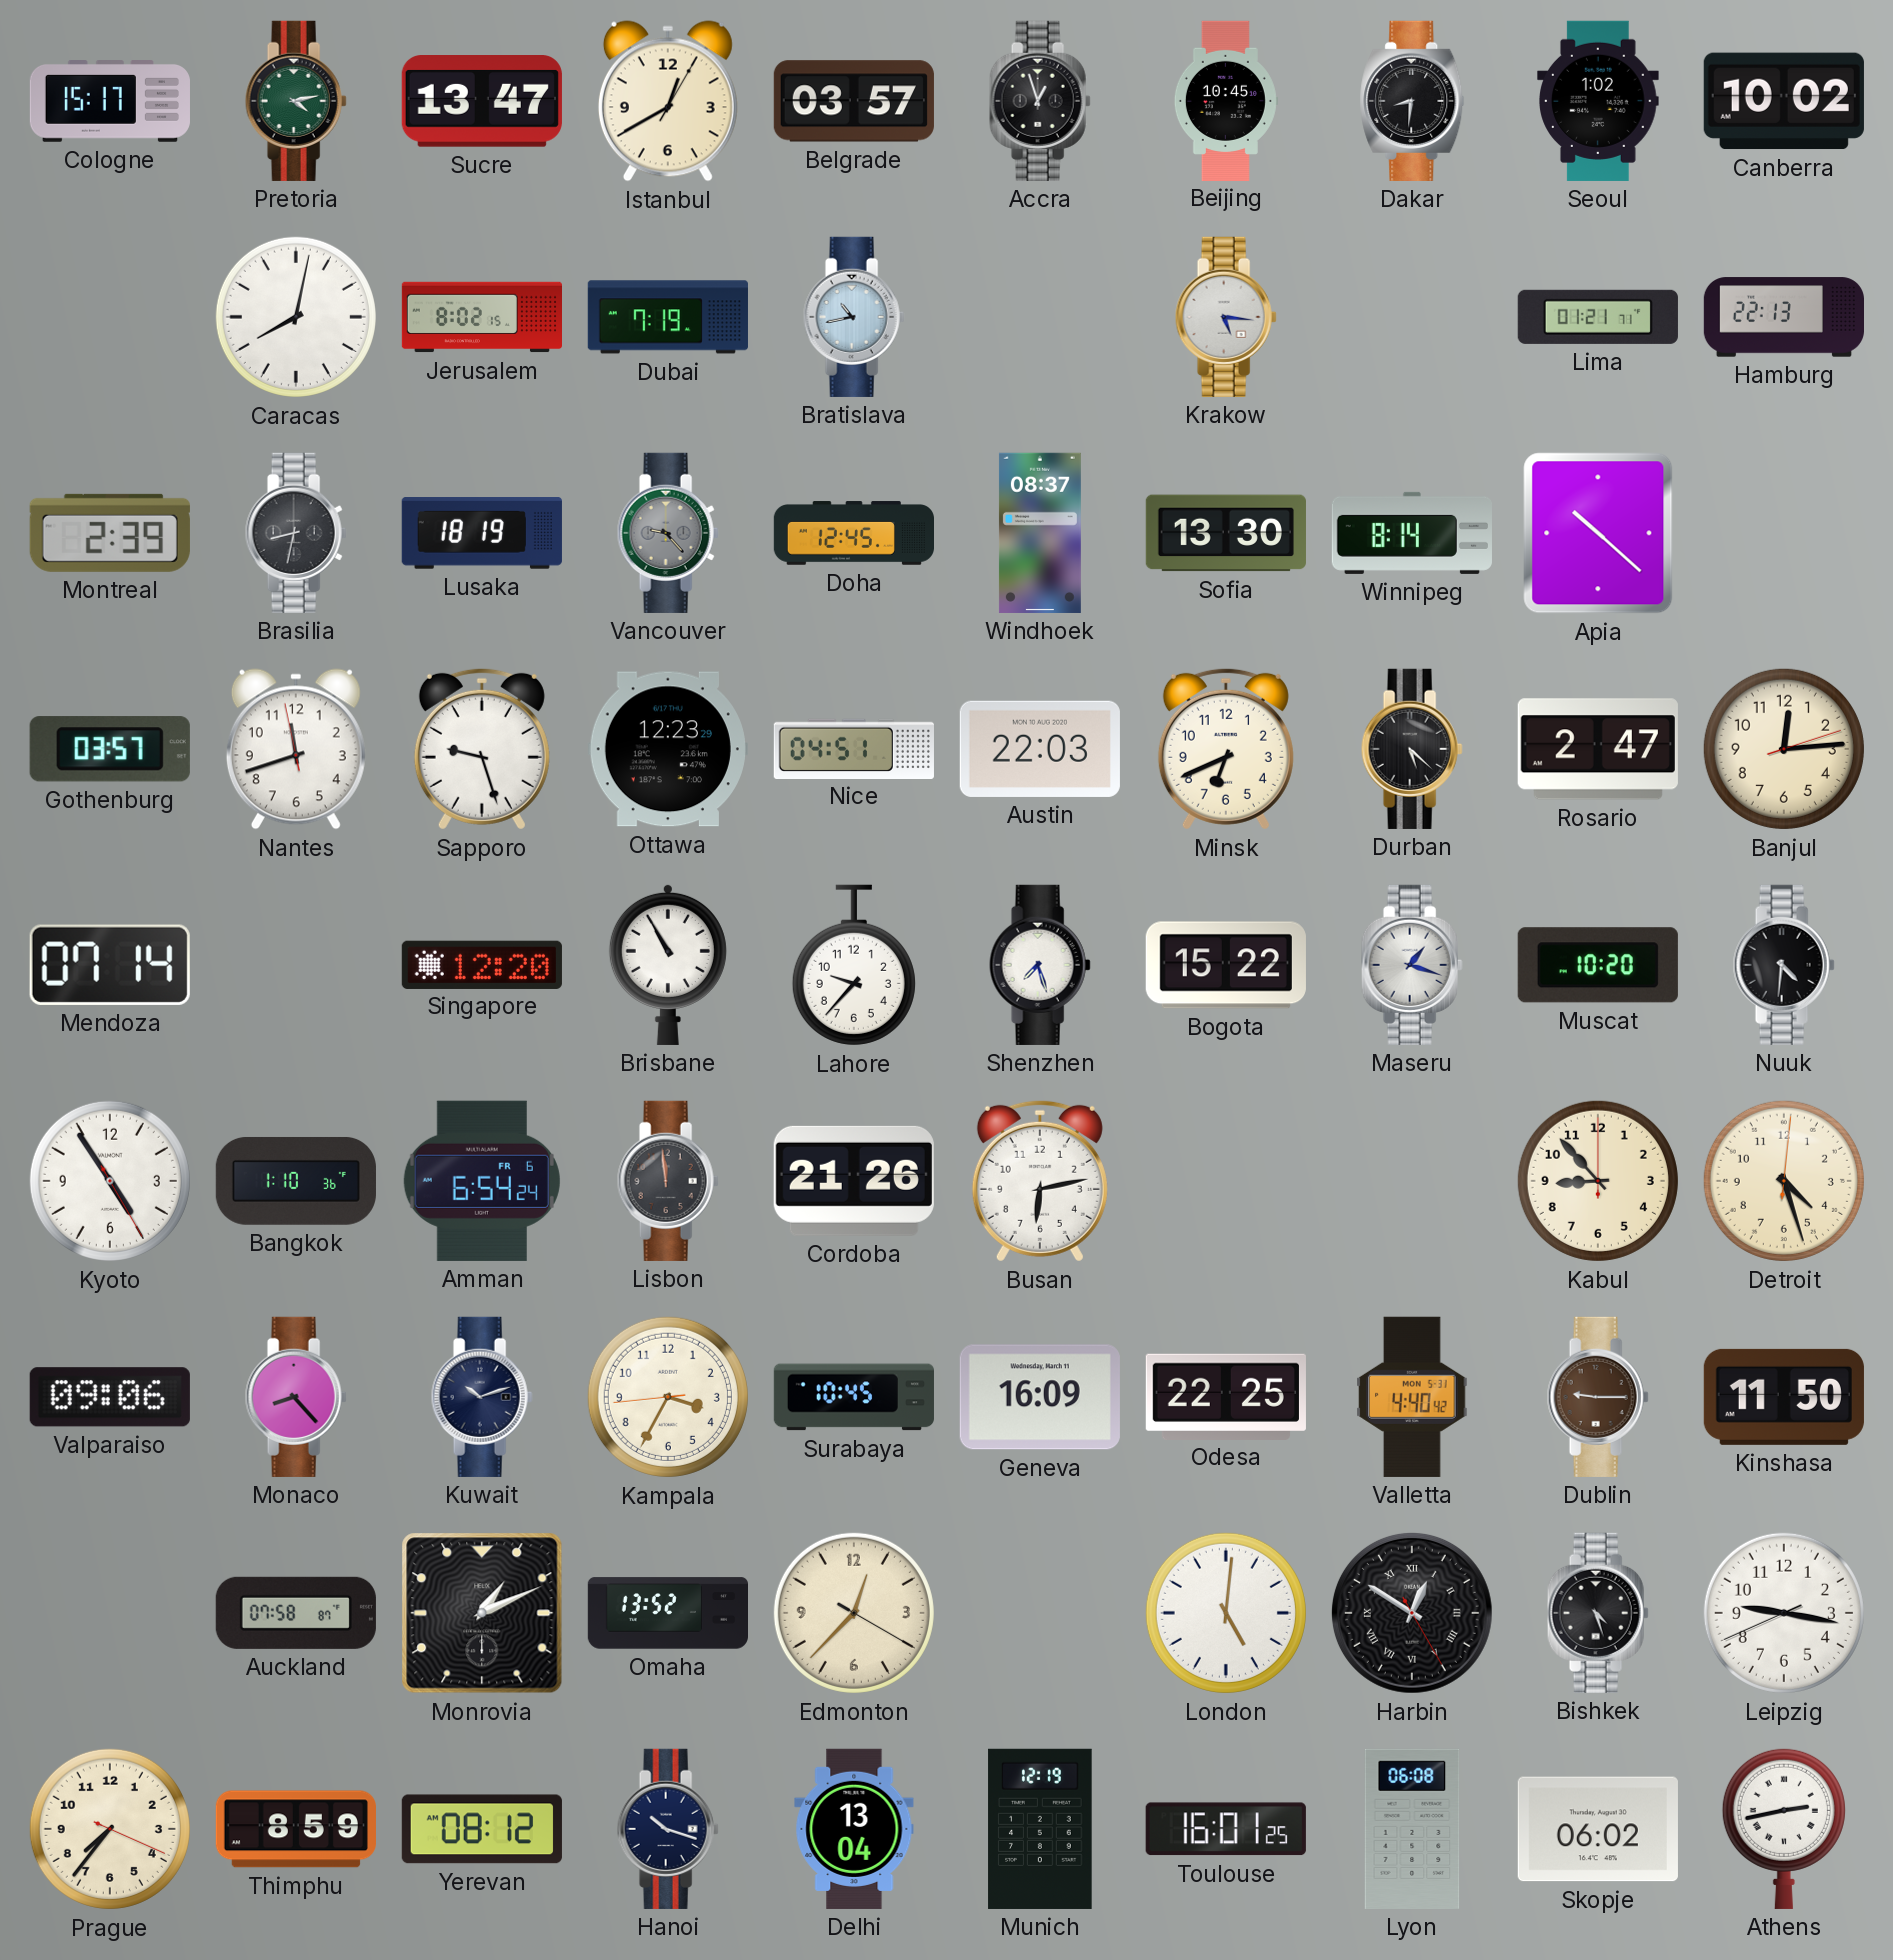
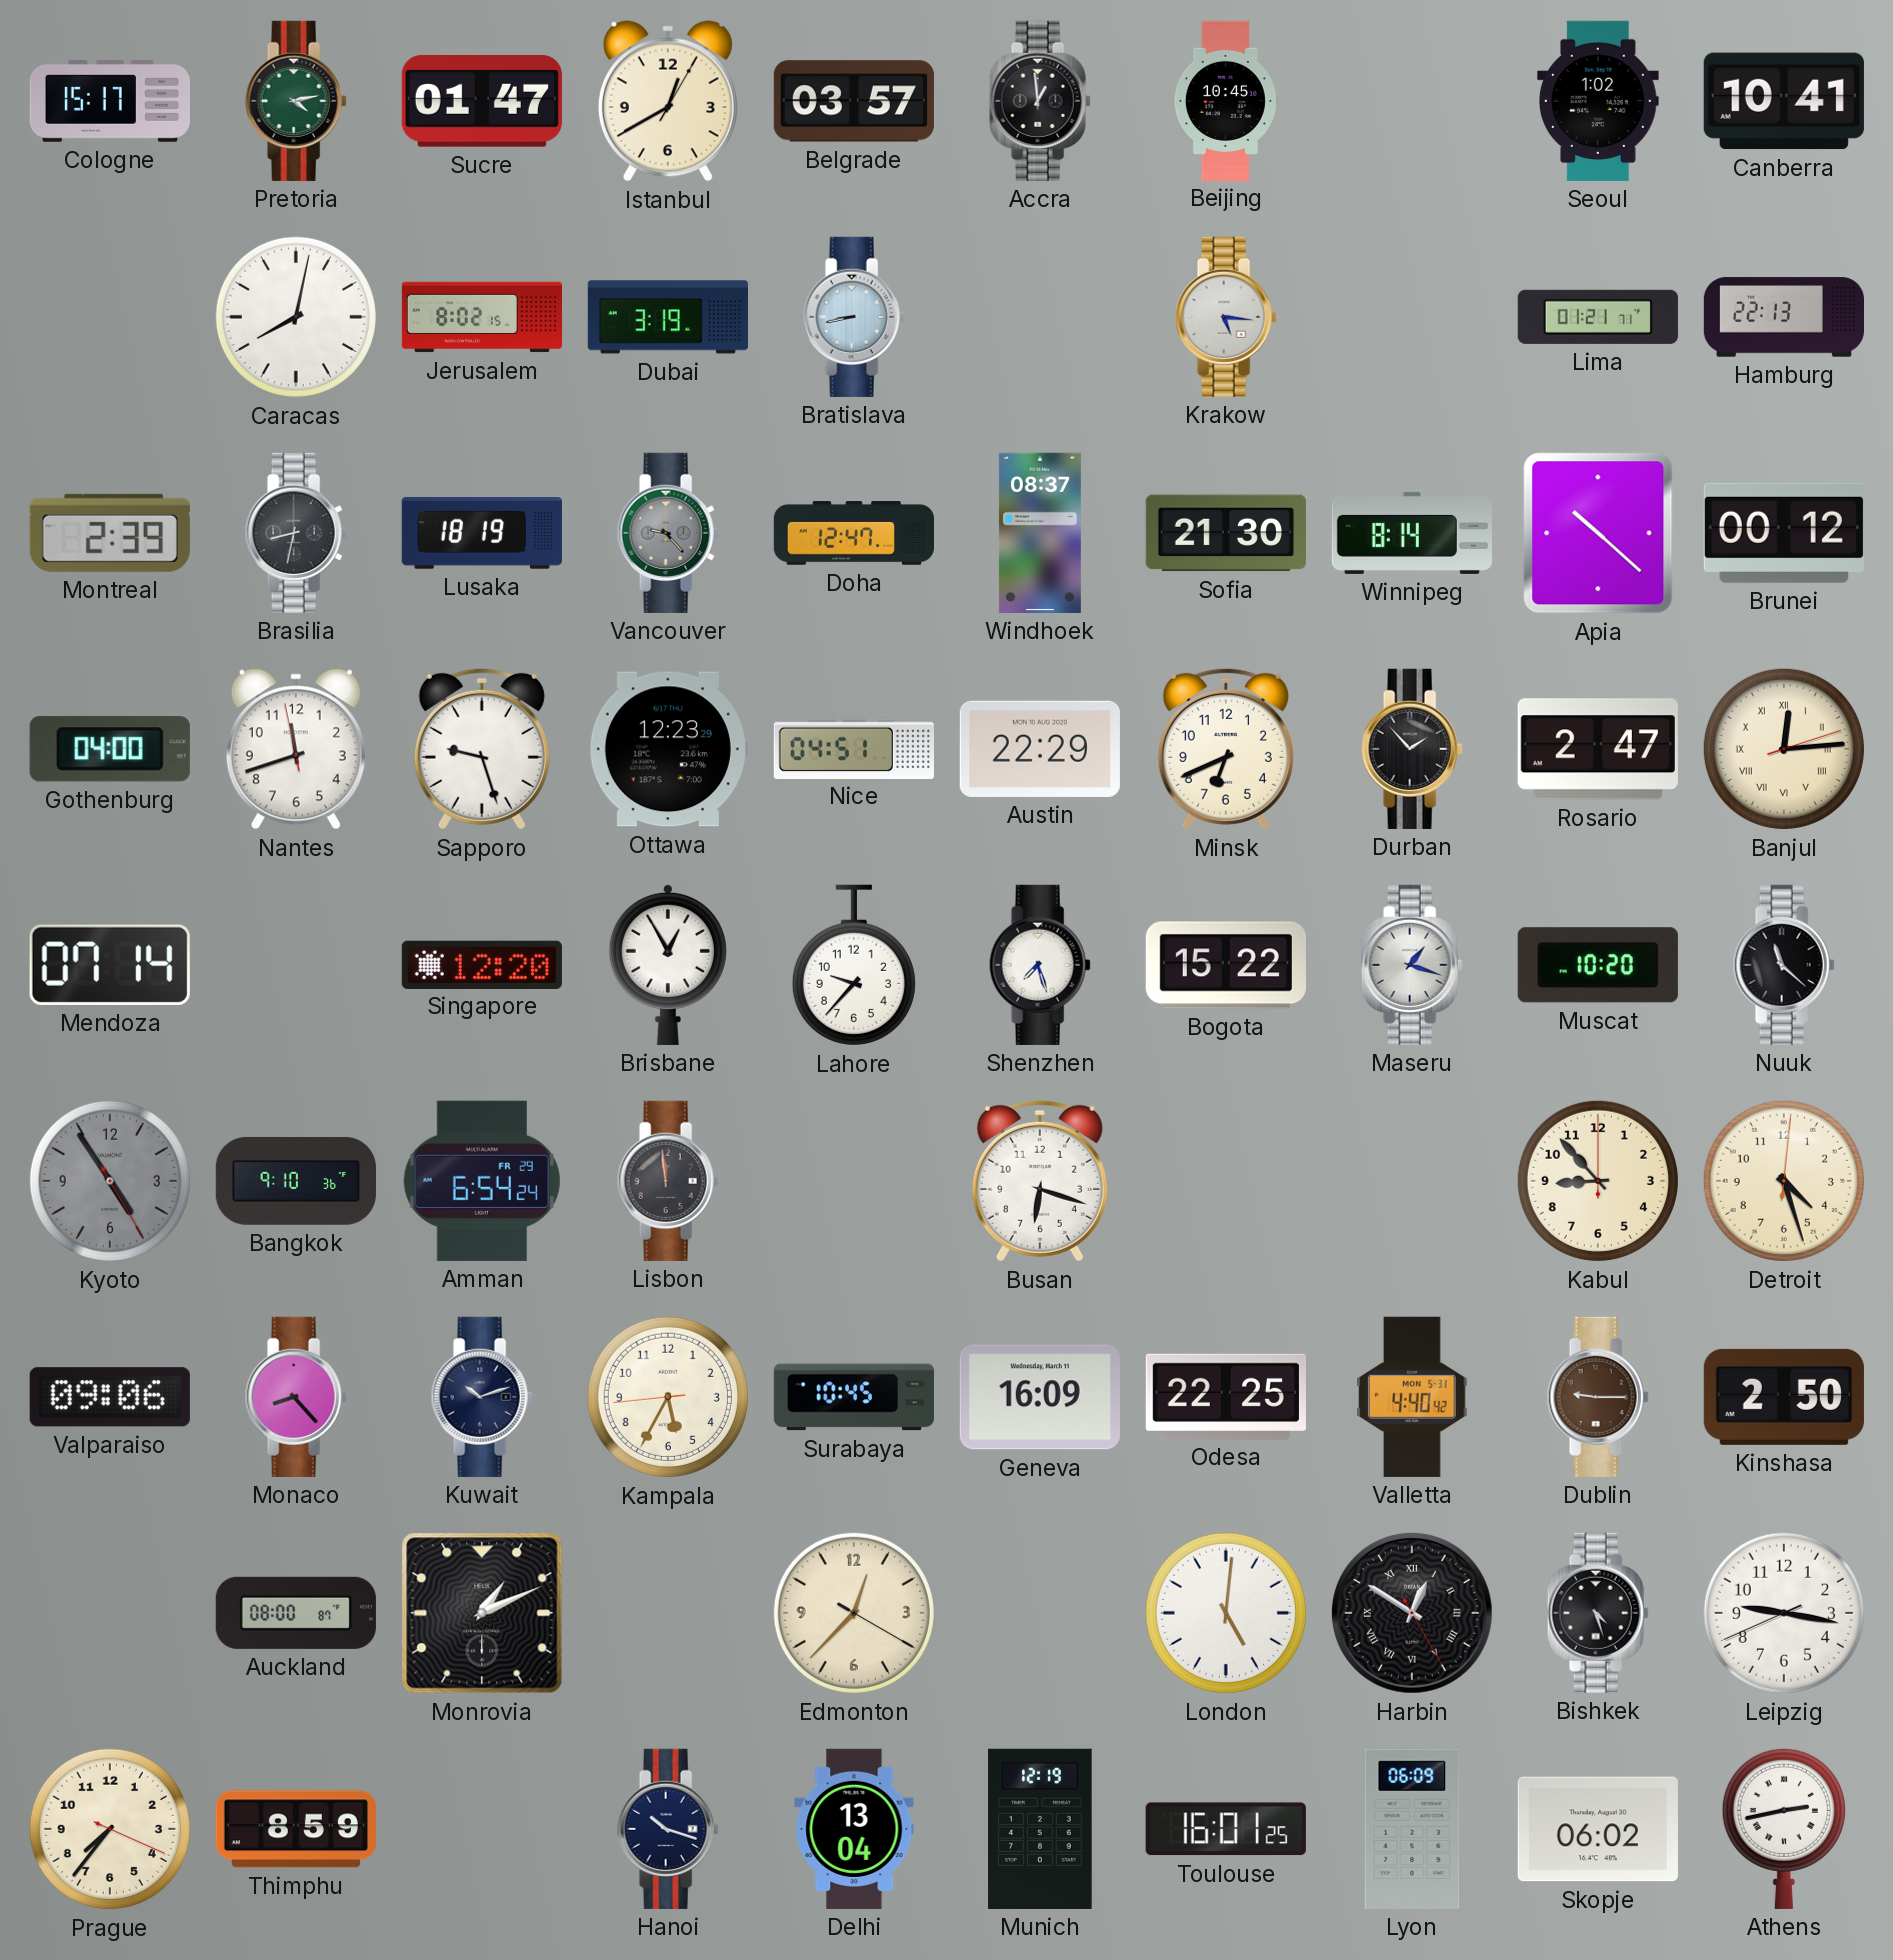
Sucre: 13:47 -> 01:47 (482, 102)
Accra: 12:57 -> 12:59 (1040, 101)
Dakar: 8:31 -> none (1412, 101)
Canberra: 10:02 -> 10:41 (1784, 101)
Dubai: 7:19 -> 3:19 (668, 317)
Bratislava: 10:43 -> 8:43 (854, 317)
Doha: 12:45 -> 12:47 (853, 533)
Sofia: 13:30 -> 21:30 (1226, 533)
Brunei: none -> 00:12 (1784, 533)
Gothenburg: 03:57 -> 04:00 (110, 749)
Austin: 22:03 -> 22:29 (1040, 749)
Durban: 5:22 -> 1:53 (1412, 749)
Banjul numerals: Arabic -> Roman (1784, 749)
Brisbane: 10:55 -> 12:55 (668, 964)
Nuuk: 4:31 -> 11:22 (1784, 965)
Kyoto dial: white -> grey (110, 1181)
Bangkok: 1:10 -> 9:10 (296, 1181)
Amman date: FR 6 -> FR 29 (482, 1181)
Cordoba: 21:26 -> none (854, 1181)
Busan: 6:13 -> 6:18 (1040, 1181)
Kampala: 3:34 -> 5:34 (668, 1397)
Kinshasa: 11:50 -> 2:50 (1784, 1397)
Auckland: 07:58 -> 08:00 (296, 1613)
Omaha: 13:52 -> none (667, 1613)
Yerevan: 08:12 -> none (482, 1829)
Lyon: 06:08 -> 06:09 (1412, 1829)
